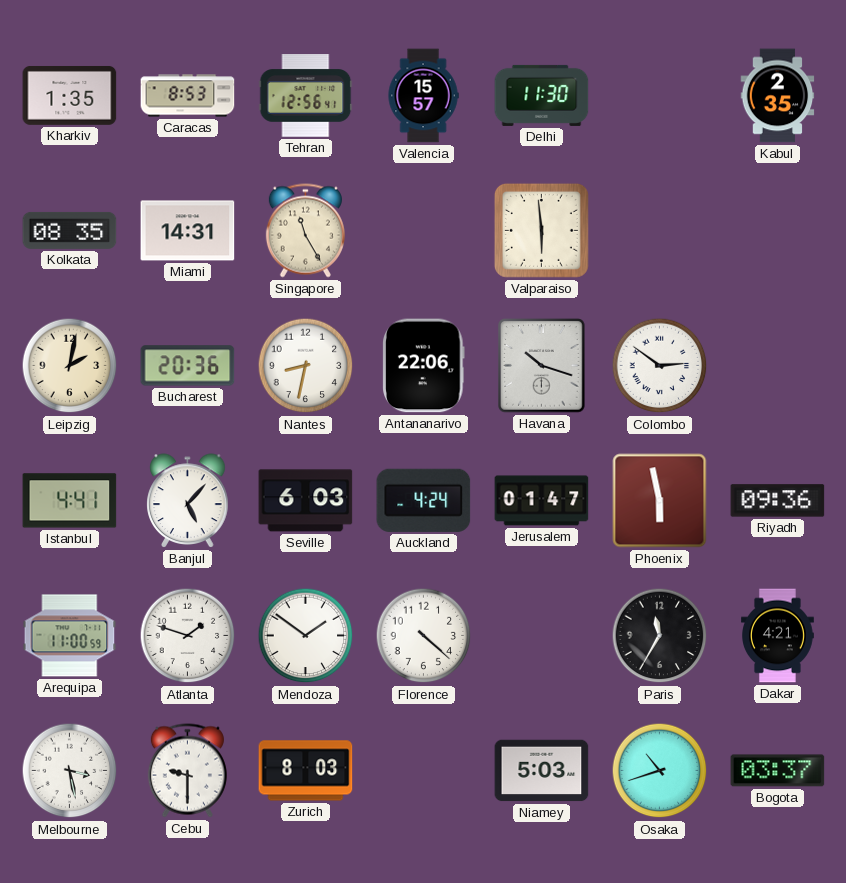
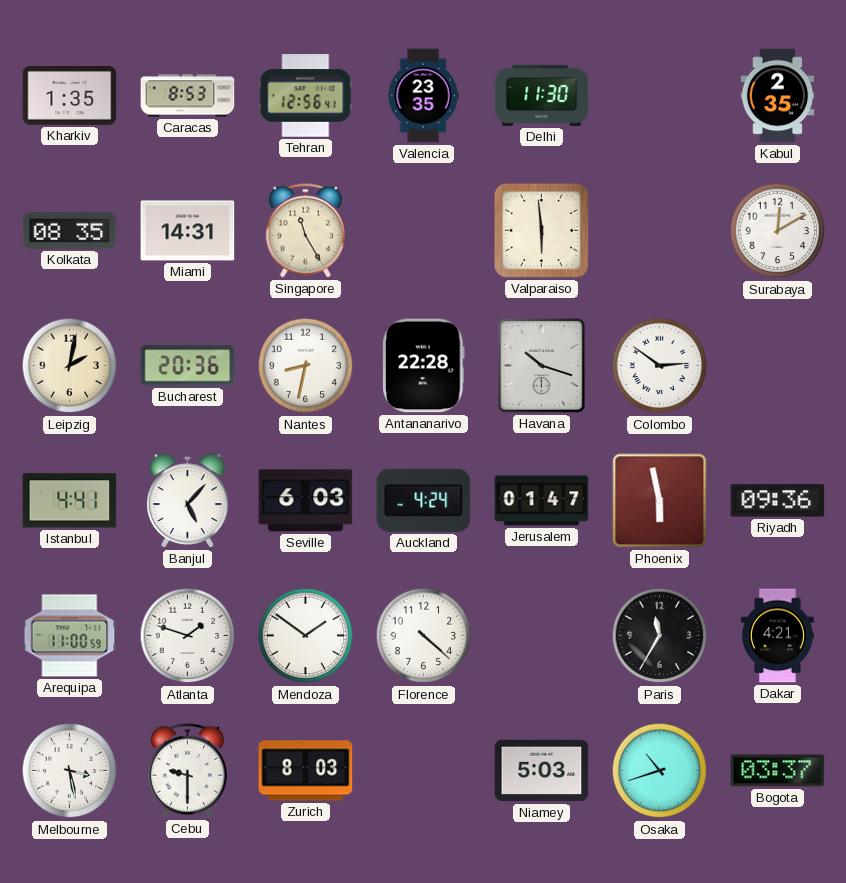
Valencia: 15:57 -> 23:35 (423, 96)
Surabaya: none -> 12:10 (778, 231)
Antananarivo: 22:06 -> 22:28 (424, 366)
